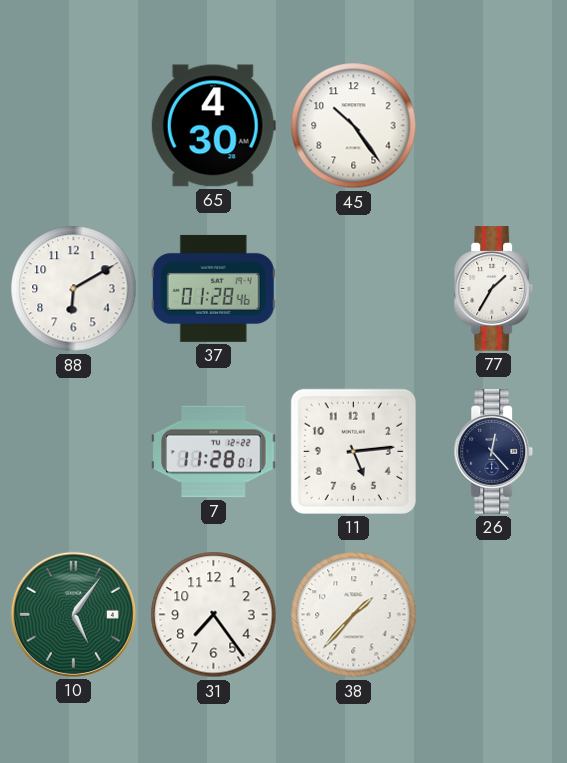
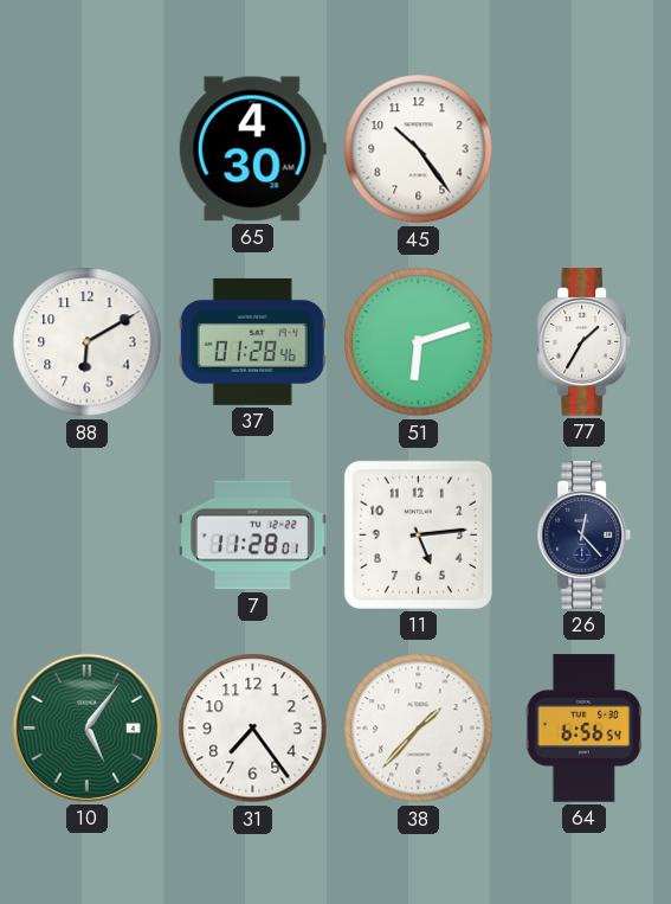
51: none -> 6:12 (419, 342)
64: none -> 6:56 (583, 729)
